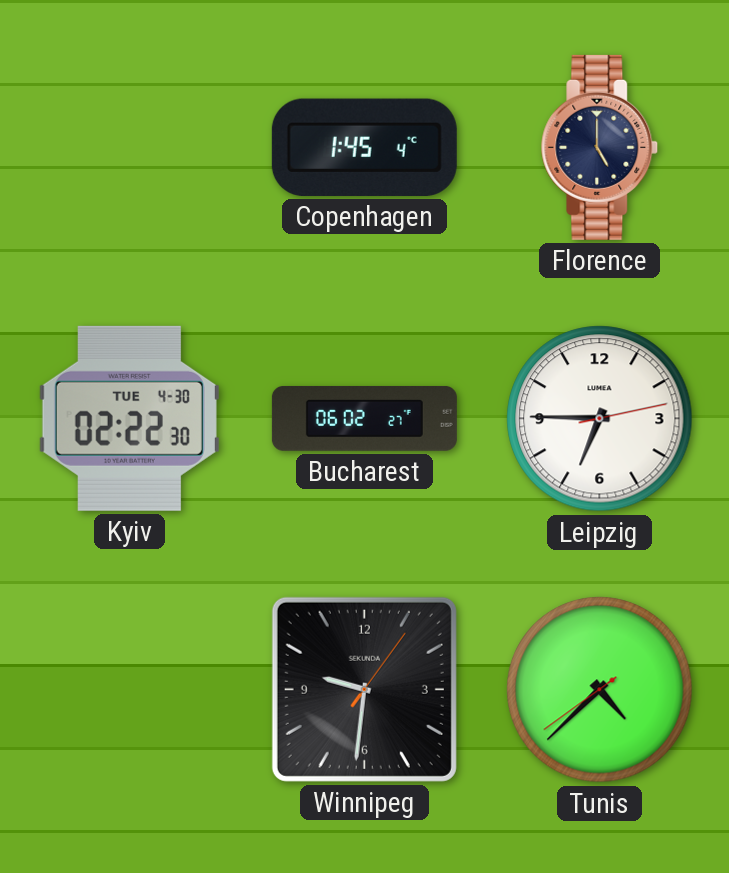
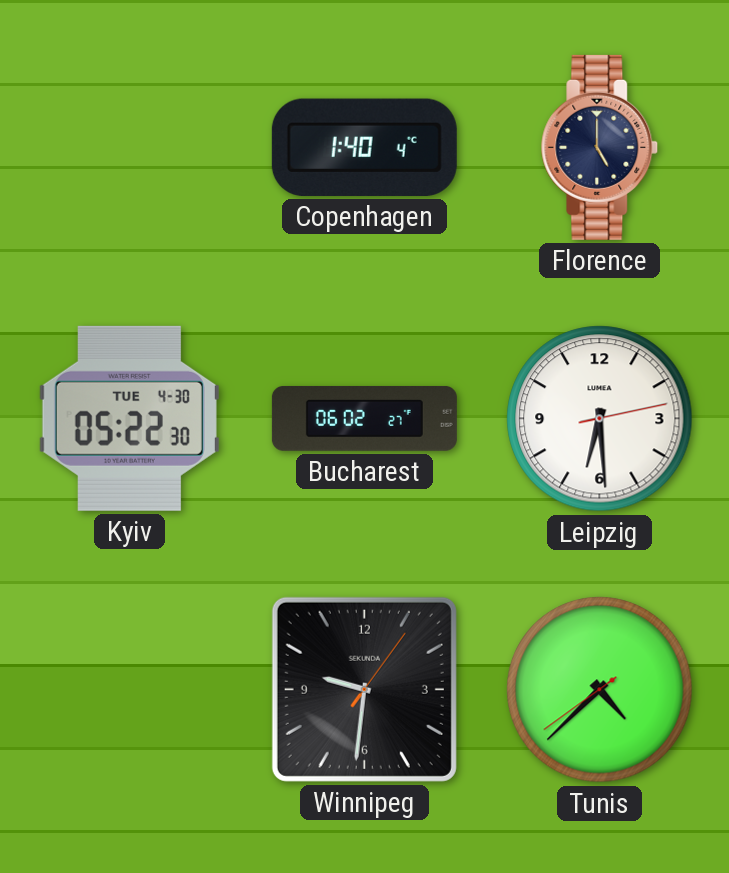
Copenhagen: 1:45 -> 1:40 (364, 147)
Kyiv: 02:22 -> 05:22 (129, 418)
Leipzig: 6:45 -> 6:29 (600, 419)
